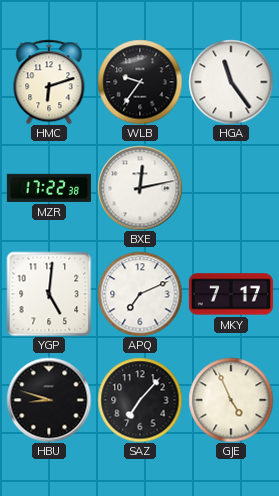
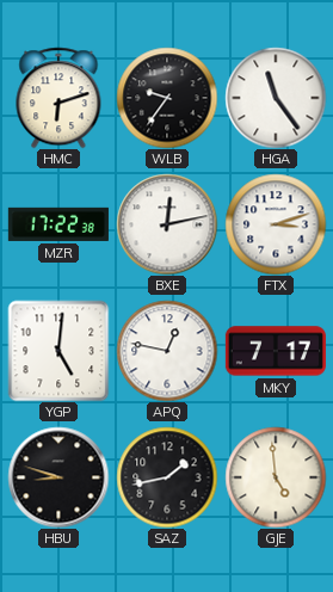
FTX: none -> 3:12 (276, 224)
APQ: 7:11 -> 12:47 (167, 351)
SAZ: 7:07 -> 1:43 (167, 477)
GJE: 4:56 -> 4:59 (276, 477)
